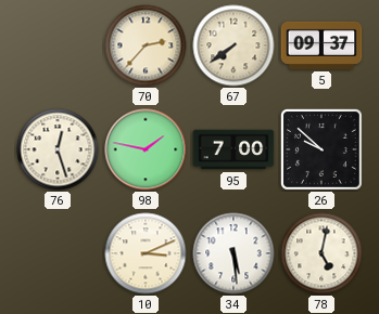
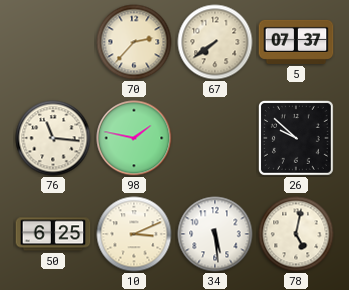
5: 09:37 -> 07:37 (296, 42)
76: 12:27 -> 11:16 (53, 138)
95: 7:00 -> none (233, 149)
50: none -> 6:25 (53, 234)
